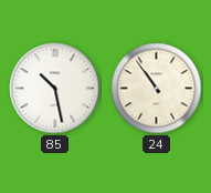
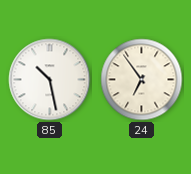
24: 10:54 -> 6:54 (142, 80)
